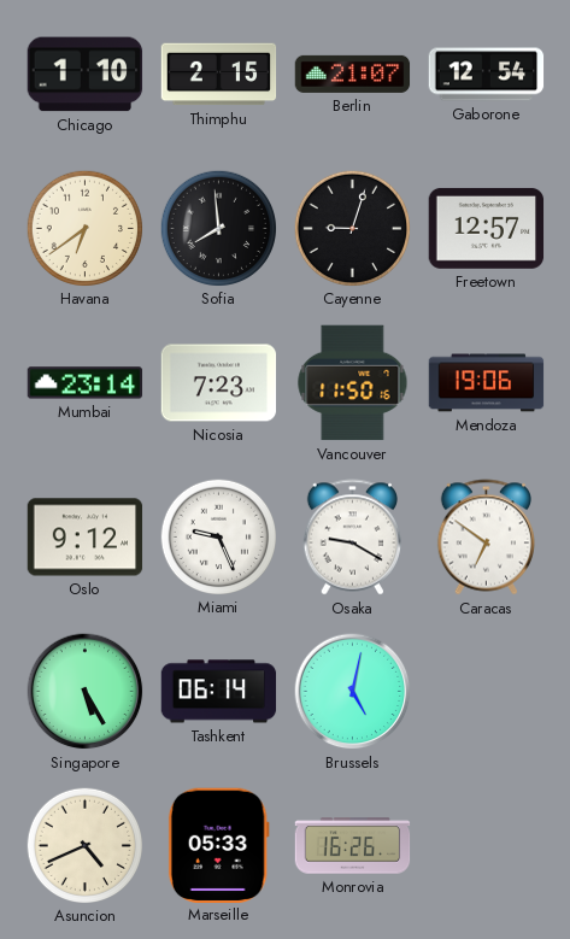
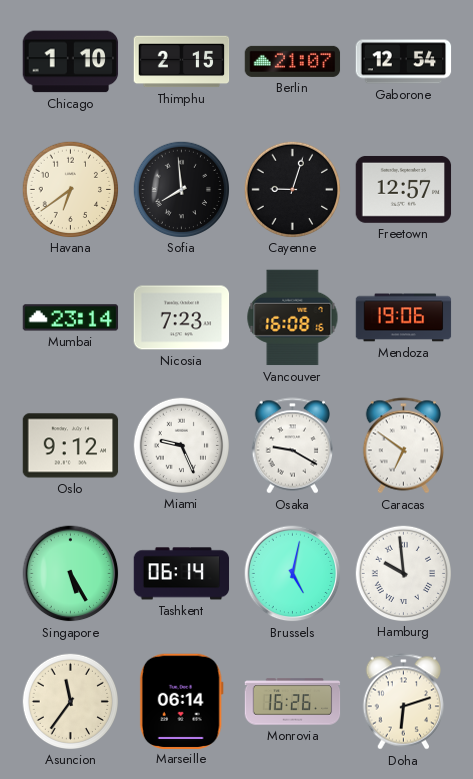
Vancouver: 11:50 -> 16:08 (293, 318)
Hamburg: none -> 9:59 (403, 573)
Asuncion: 4:41 -> 11:36 (70, 701)
Marseille: 05:33 -> 06:14 (181, 701)
Doha: none -> 6:12 (403, 702)
